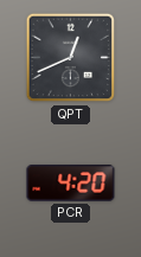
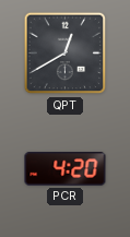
QPT: 12:41 -> 12:40 (66, 54)
